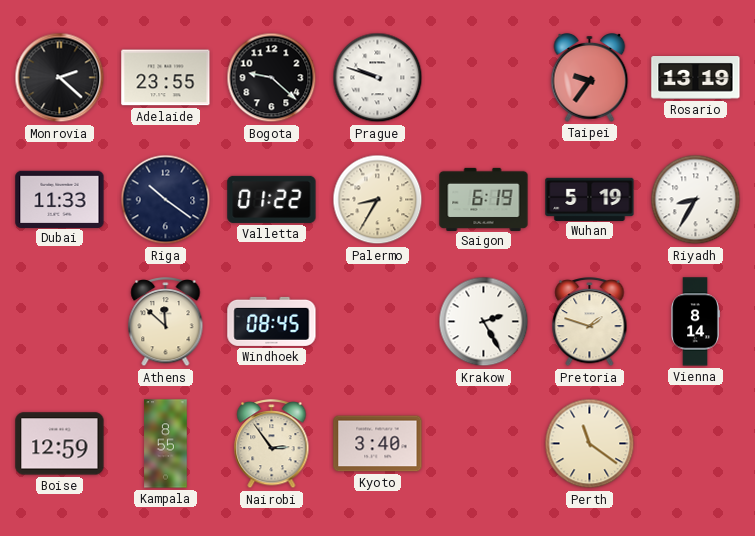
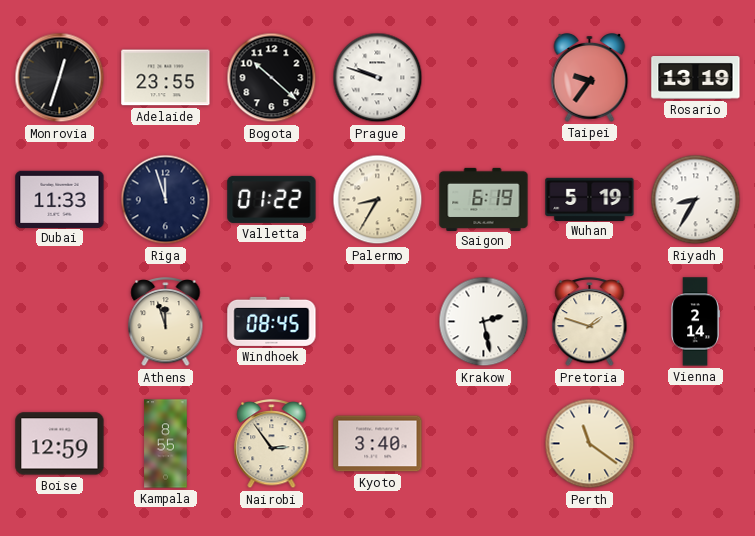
Monrovia: 2:22 -> 12:33 (60, 78)
Bogota: 9:22 -> 10:22 (272, 78)
Riga: 10:21 -> 11:57 (166, 200)
Athens: 11:52 -> 11:57 (166, 323)
Krakow: 2:25 -> 2:28 (484, 322)
Vienna: 8:14 -> 2:14 (695, 322)
